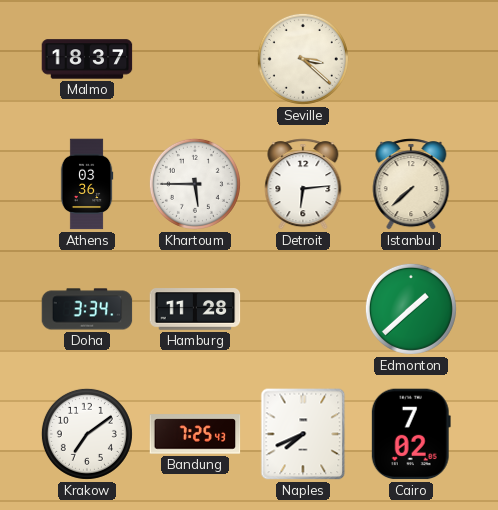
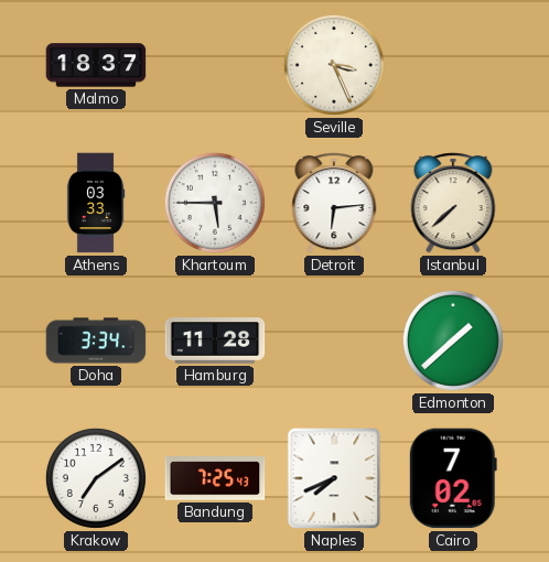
Seville: 3:22 -> 3:26 (334, 65)
Athens: 03:36 -> 03:33 (96, 203)
